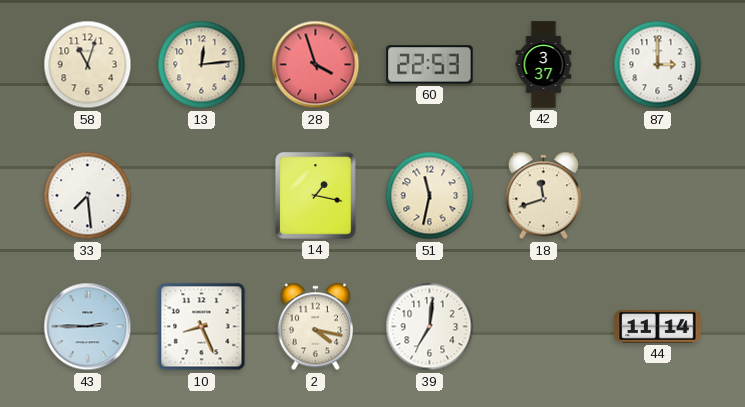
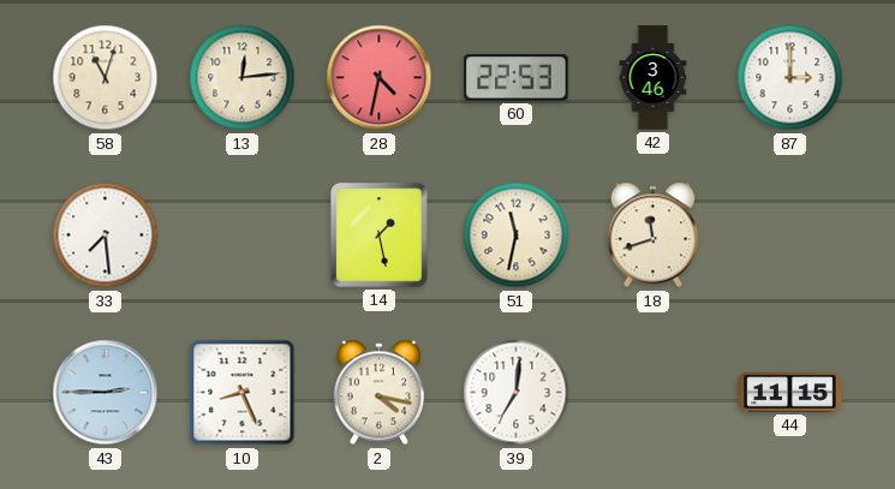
28: 3:57 -> 4:32 (380, 78)
42: 3:37 -> 3:46 (654, 78)
14: 1:17 -> 1:28 (380, 235)
44: 11:14 -> 11:15 (790, 393)
